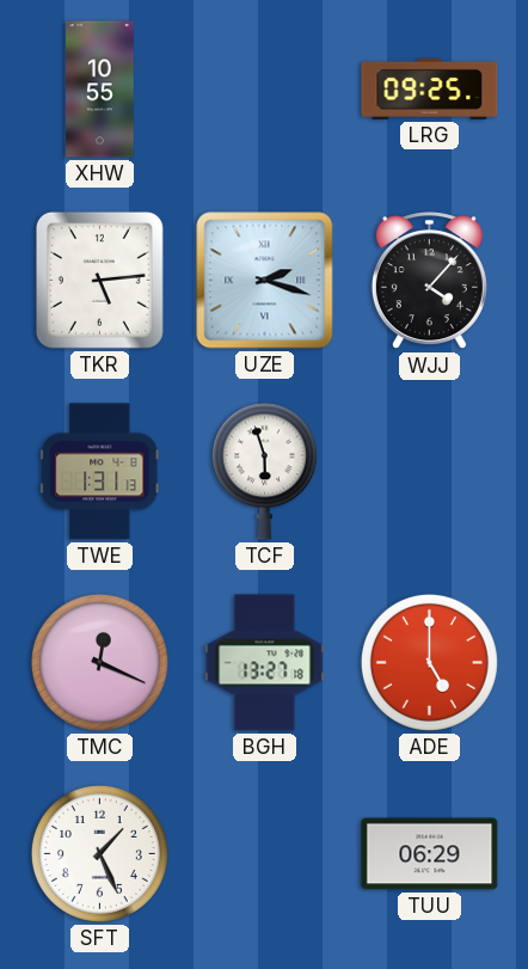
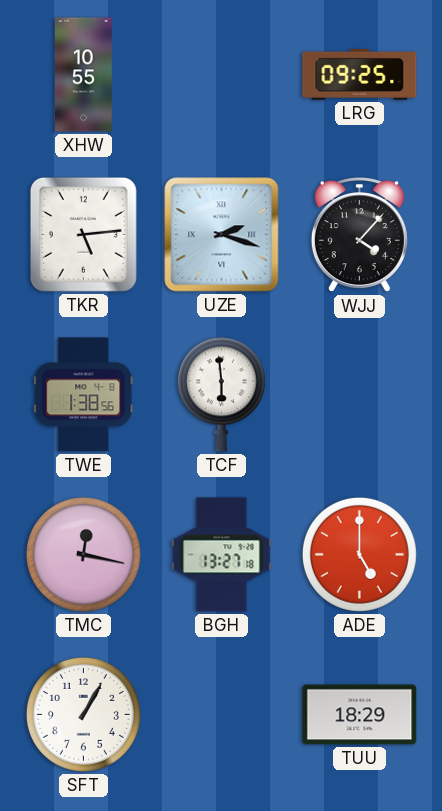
TWE: 1:31 -> 1:38 (84, 395)
TCF: 5:57 -> 5:59 (221, 395)
TMC: 12:19 -> 12:17 (83, 554)
SFT: 1:26 -> 1:05 (83, 714)
TUU: 06:29 -> 18:29 (360, 715)
